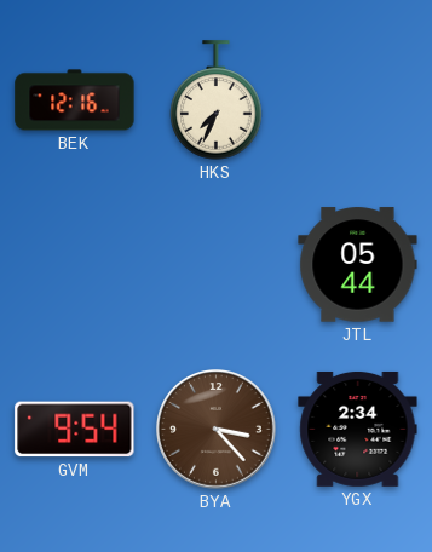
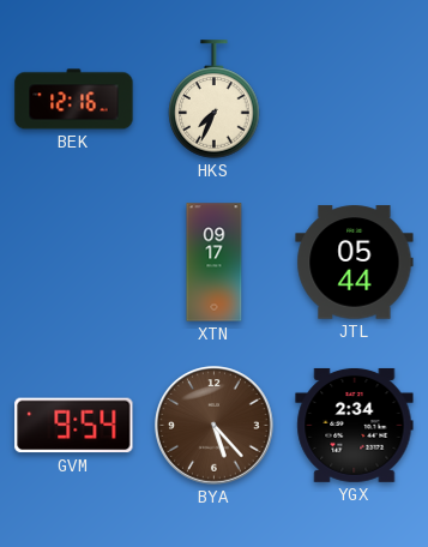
XTN: none -> 09:17 (215, 263)
BYA: 3:23 -> 5:23 (215, 426)
